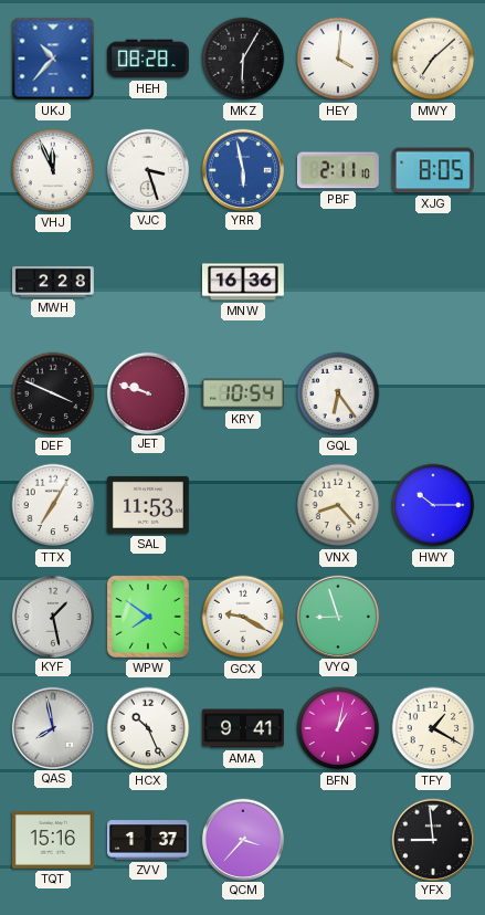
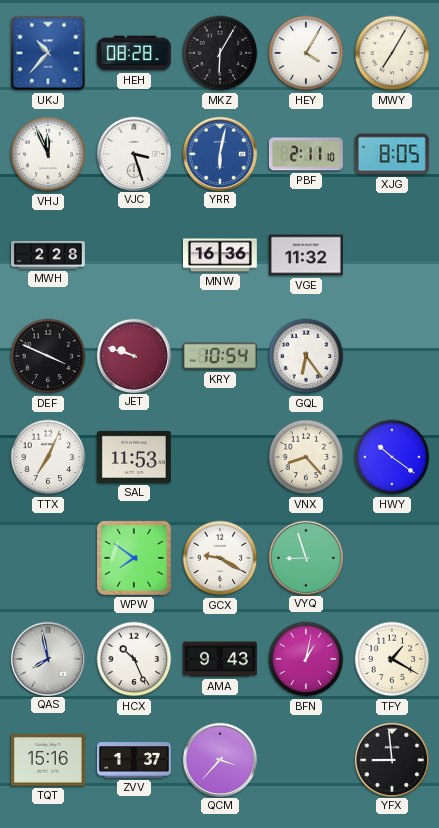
HEY: 4:01 -> 4:05 (306, 53)
MWY: 7:08 -> 7:05 (392, 53)
YRR: 5:58 -> 6:02 (219, 153)
VGE: none -> 11:32 (306, 255)
TTX: 7:05 -> 7:04 (48, 457)
HWY: 10:15 -> 10:21 (392, 457)
KYF: 1:28 -> none (52, 616)
AMA: 9:41 -> 9:43 (220, 659)
